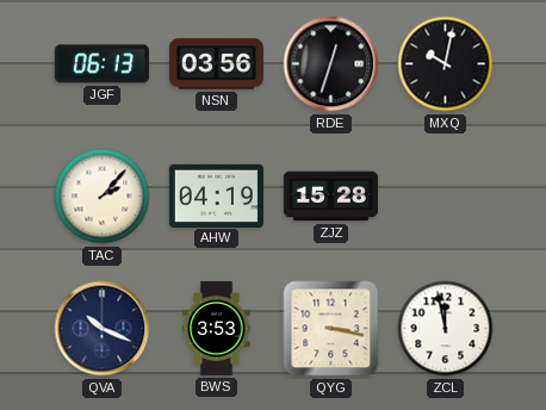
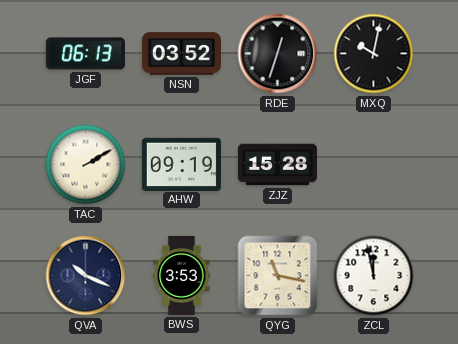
NSN: 03:56 -> 03:52 (181, 54)
TAC: 2:07 -> 2:10 (86, 165)
AHW: 04:19 -> 09:19 (181, 164)
QYG: 3:17 -> 11:17 (278, 276)
